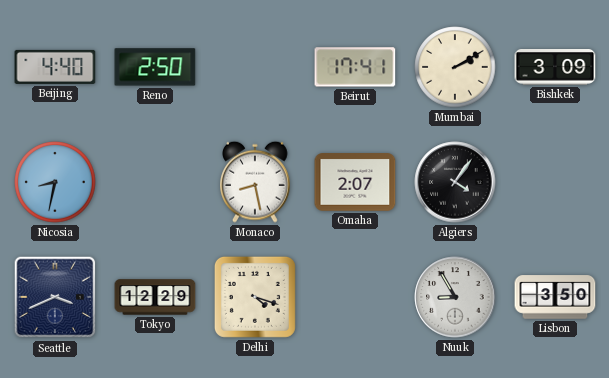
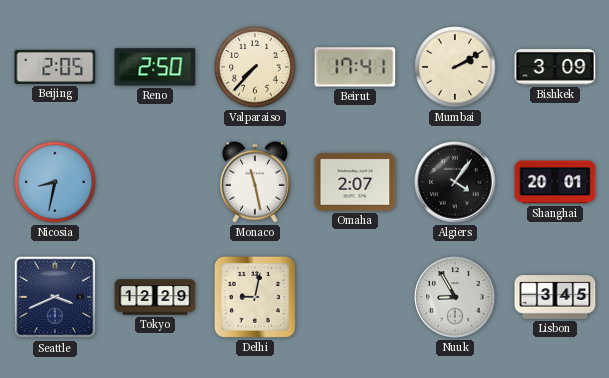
Beijing: 4:40 -> 2:05 (55, 67)
Valparaiso: none -> 7:37 (255, 67)
Monaco: 8:28 -> 11:28 (255, 182)
Shanghai: none -> 20:01 (555, 182)
Delhi: 4:18 -> 9:02 (255, 297)
Lisbon: 3:50 -> 3:45 (555, 297)
